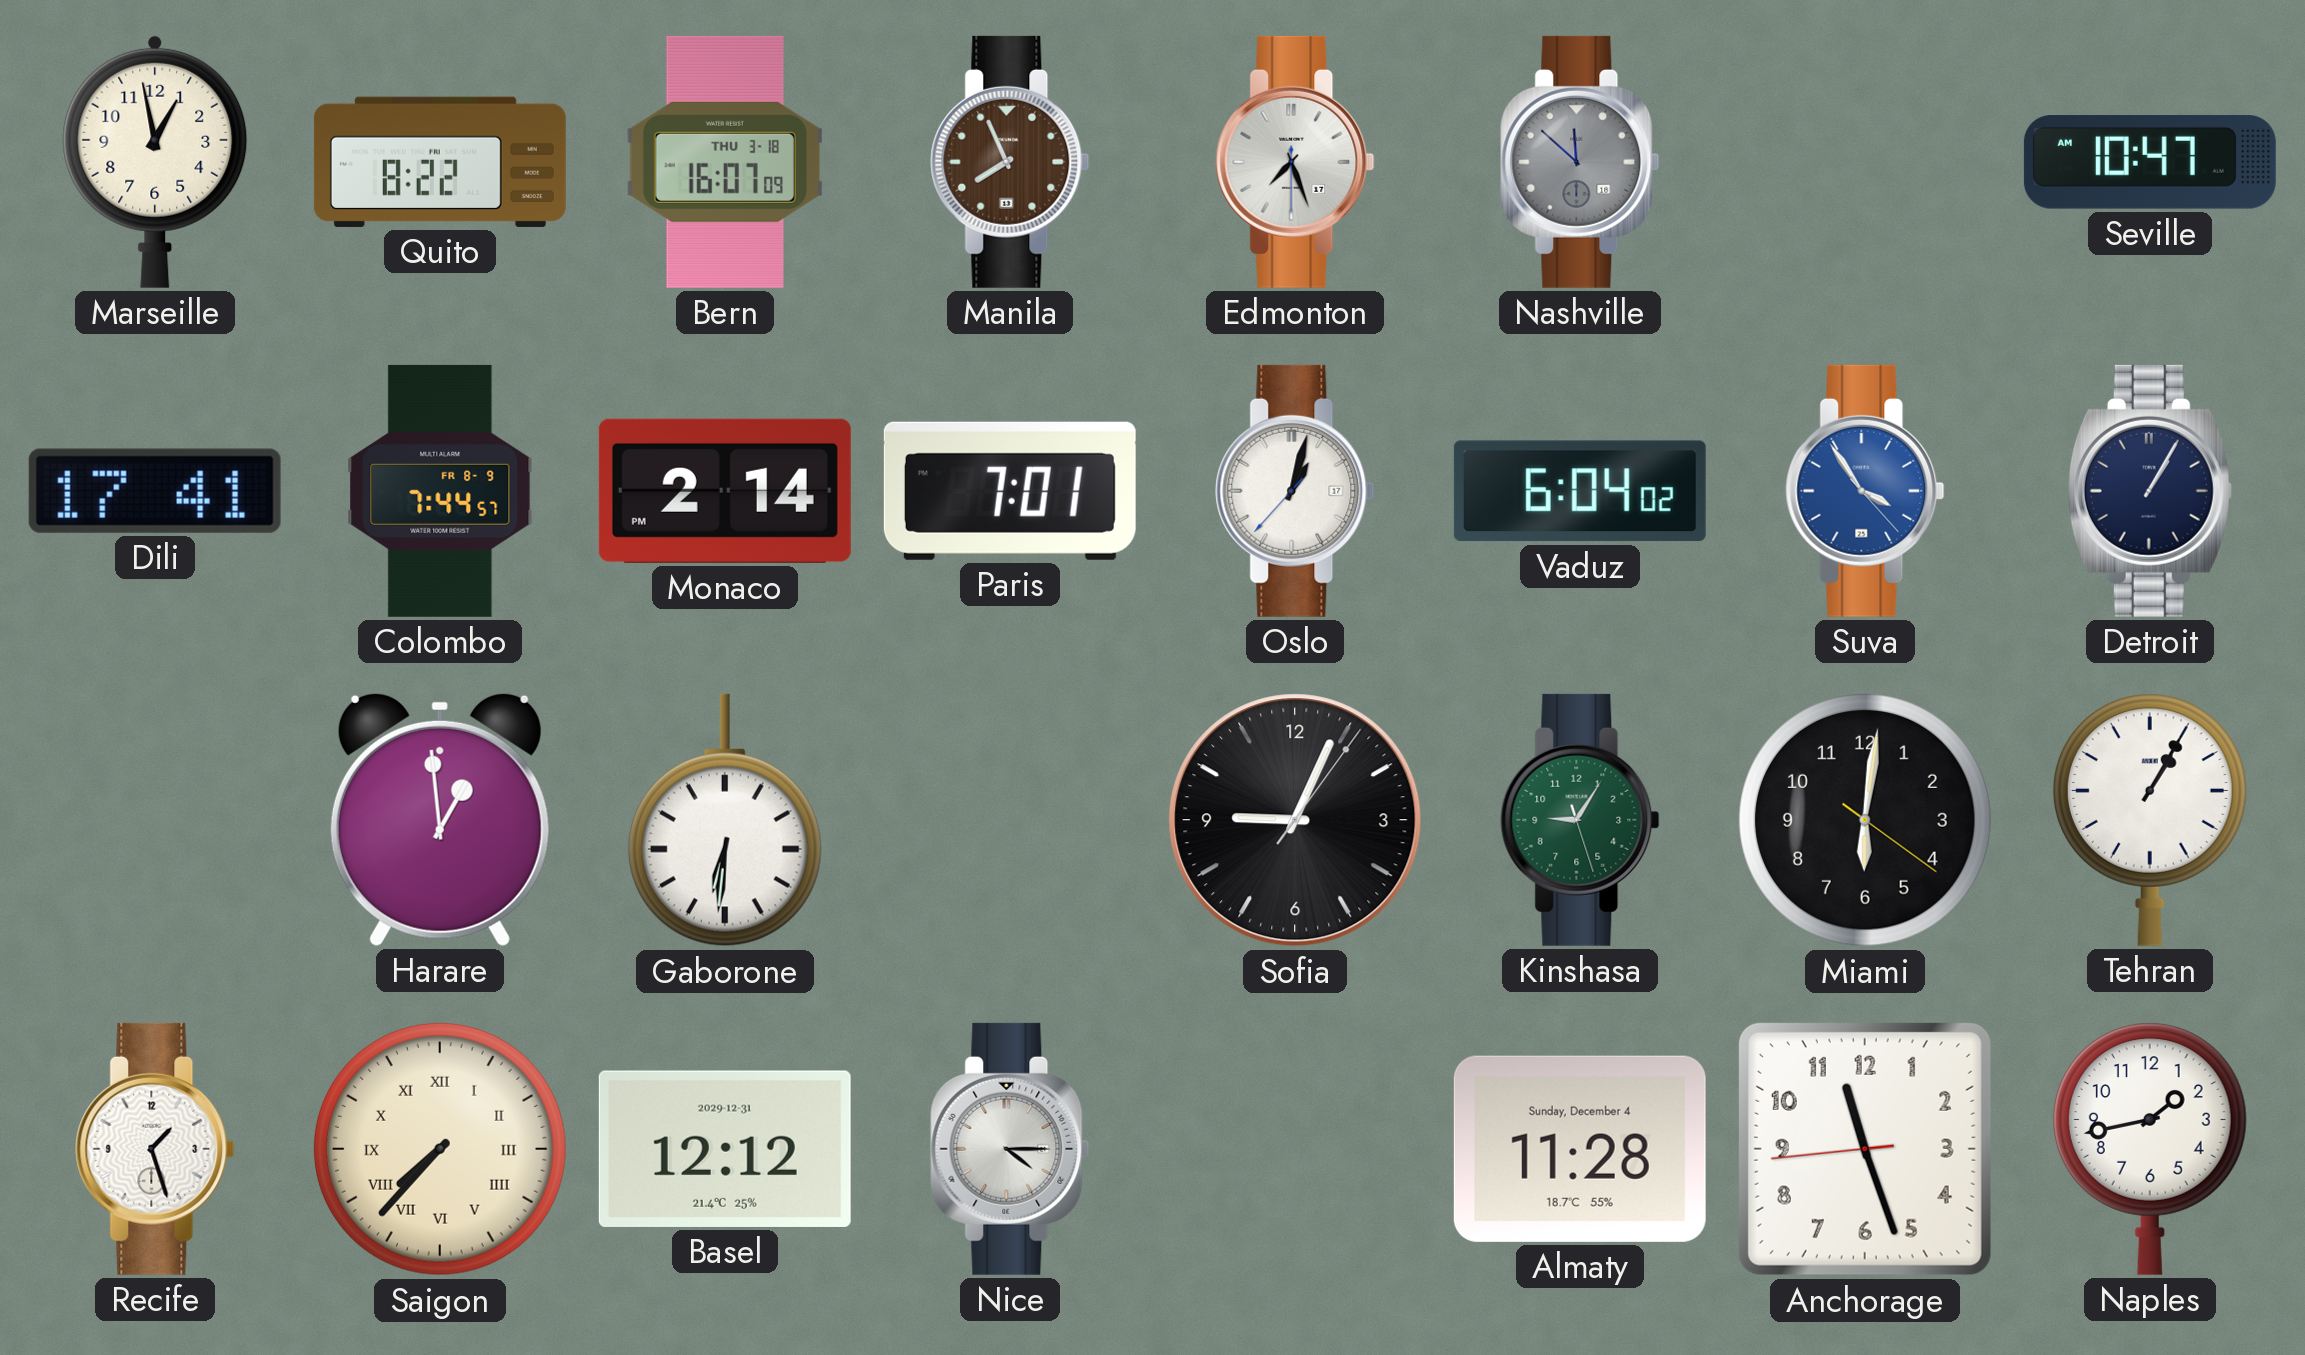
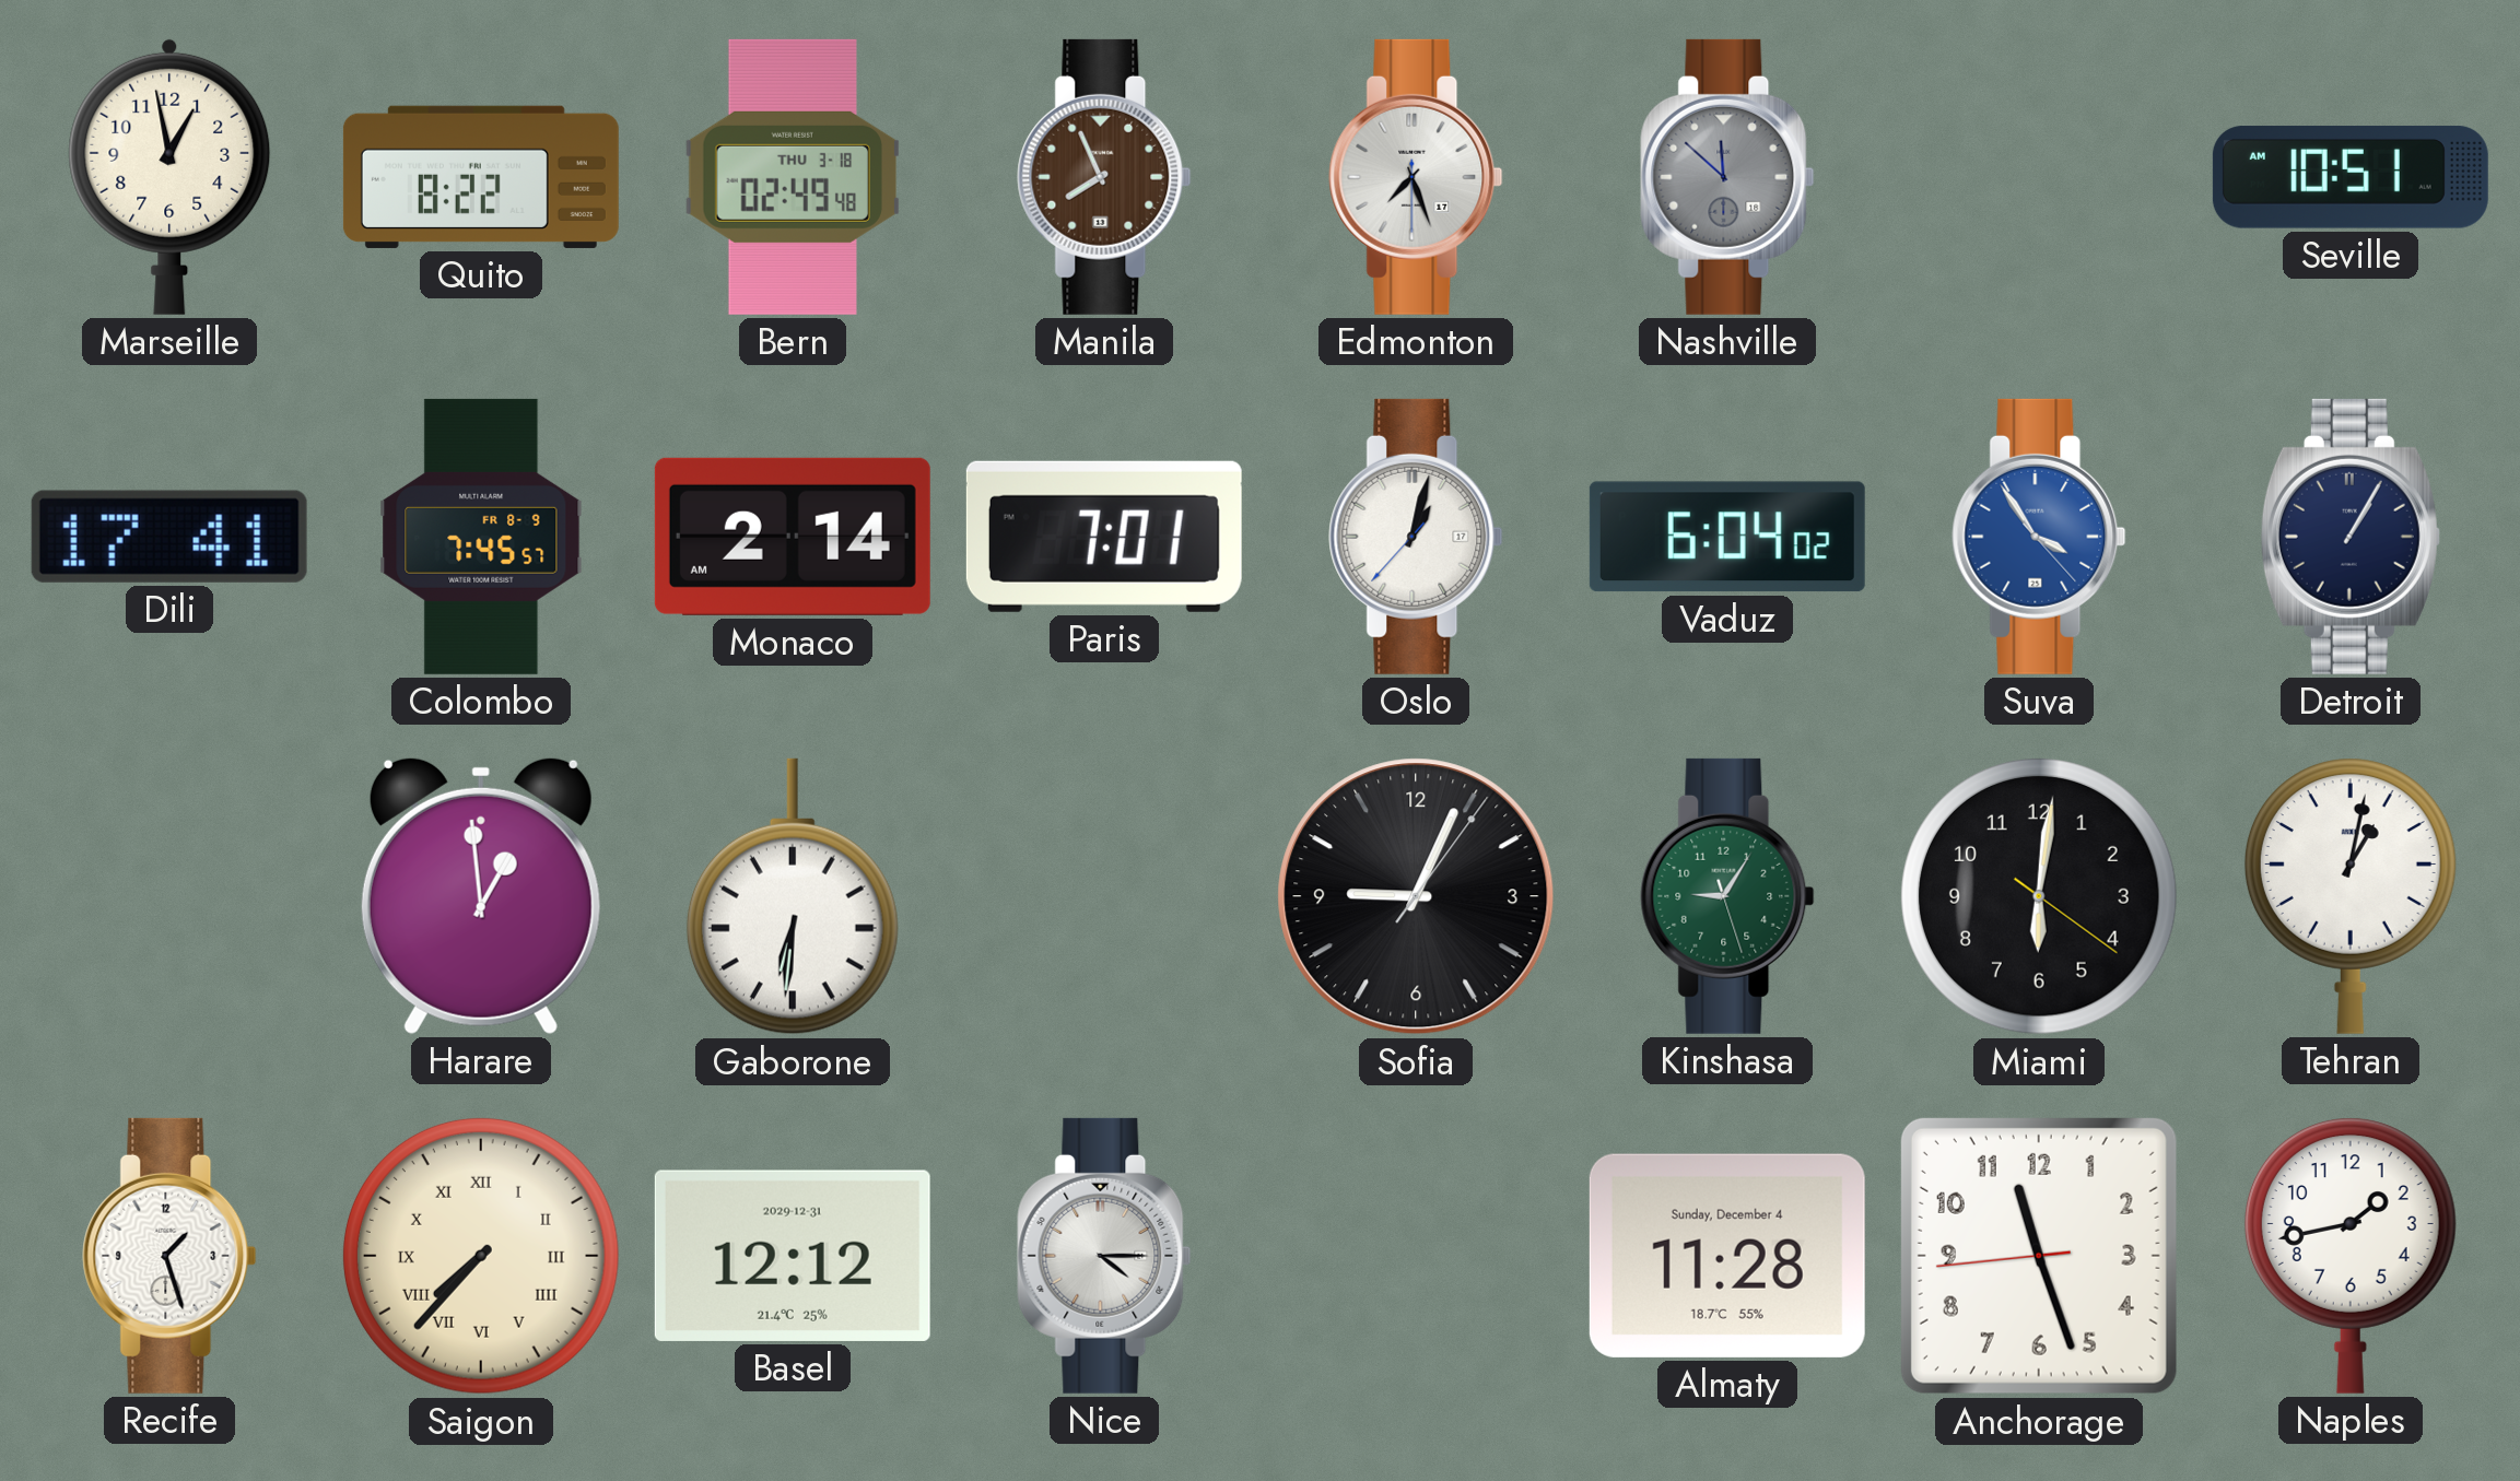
Bern: 16:07 -> 02:49 (792, 177)
Seville: 10:47 -> 10:51 (2351, 177)
Colombo: 7:44 -> 7:45 (481, 537)
Monaco: 2:14 PM -> 2:14 AM (793, 537)
Tehran: 1:05 -> 1:02 (2351, 896)
